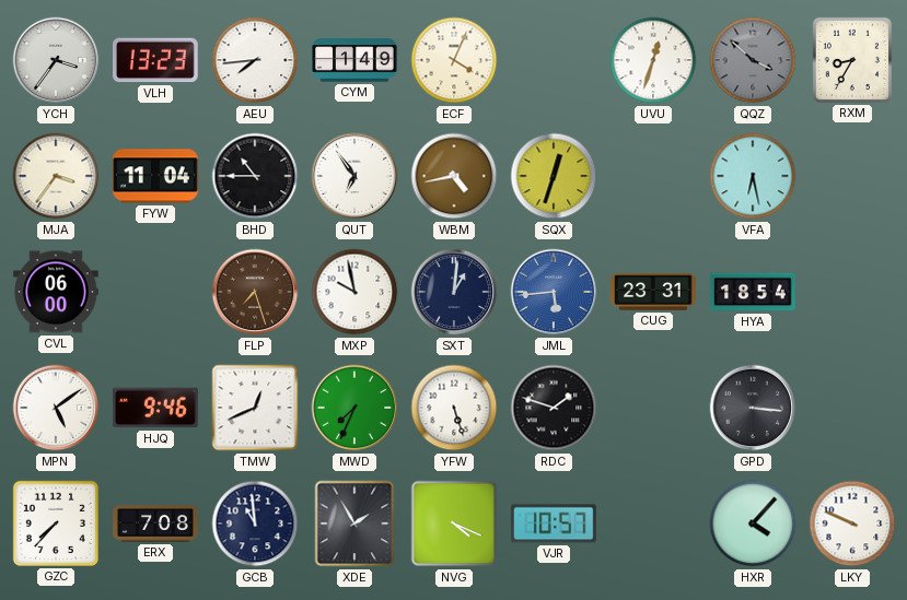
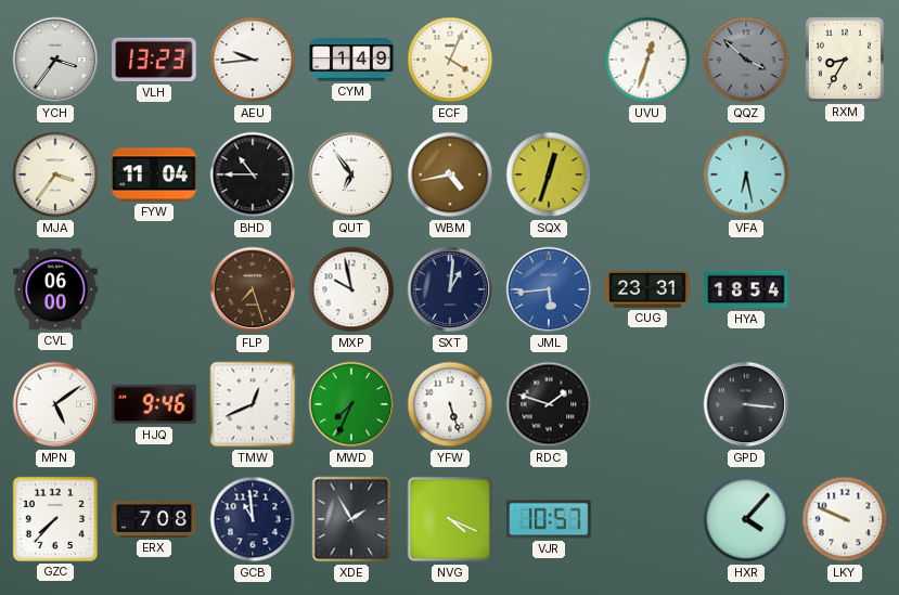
AEU: 7:44 -> 9:44 (253, 60)
